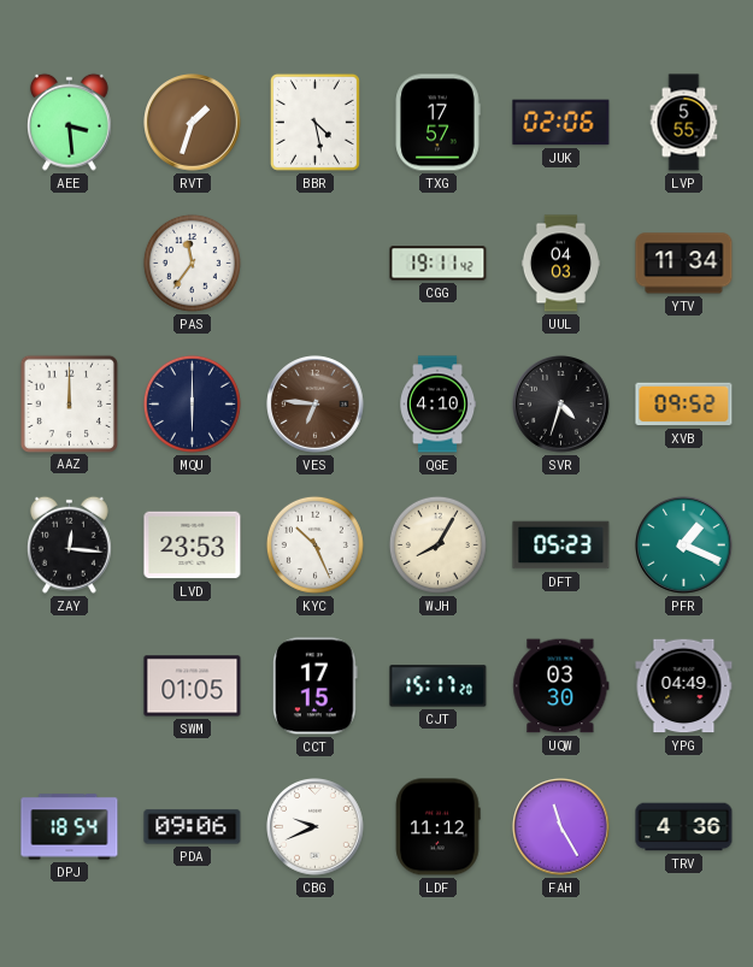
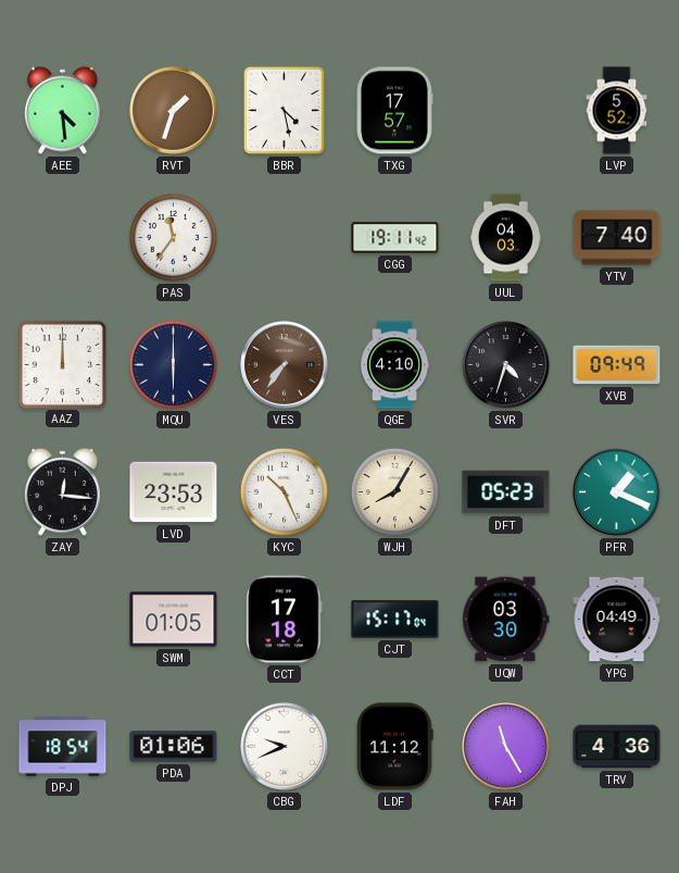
AEE: 3:29 -> 4:29 (62, 110)
JUK: 02:06 -> none (561, 123)
LVP: 5:55 -> 5:52 (617, 111)
YTV: 11:34 -> 7:40 (617, 238)
VES: 6:46 -> 7:36 (285, 365)
XVB: 09:52 -> 09:49 (617, 365)
CCT: 17:15 -> 17:18 (285, 620)
CJT: 15:17:20 -> 15:17:04 (395, 620)
PDA: 09:06 -> 01:06 (174, 747)
